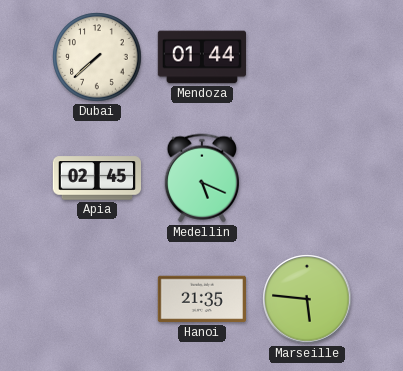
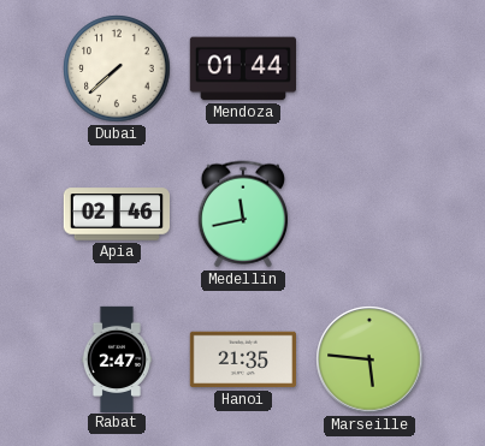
Apia: 02:45 -> 02:46 (116, 214)
Medellin: 5:19 -> 11:43 (242, 214)
Rabat: none -> 2:47 (117, 358)
